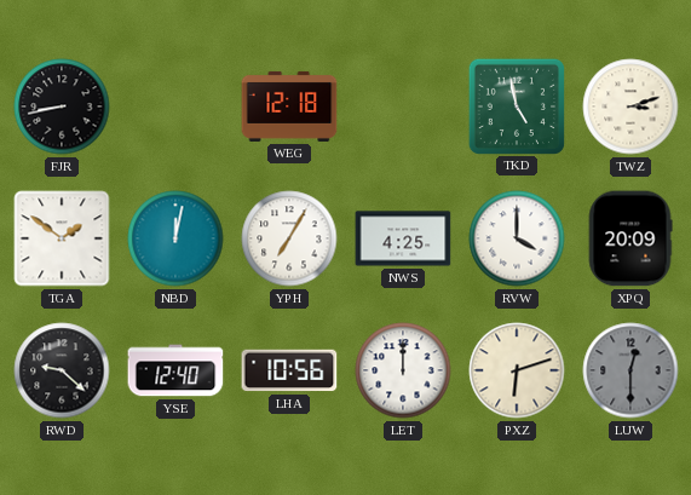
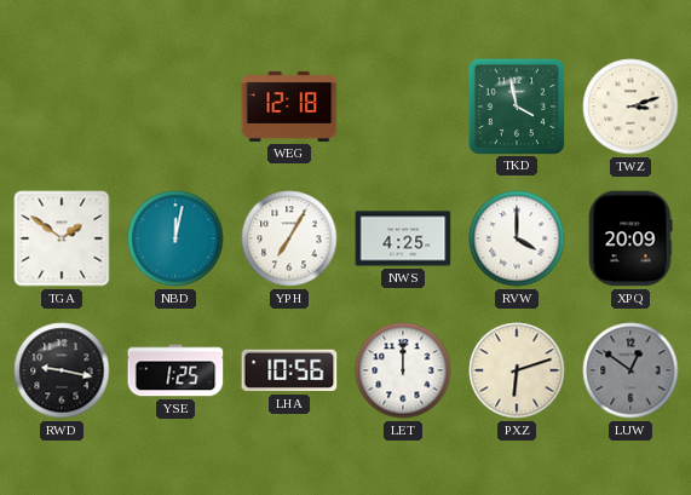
FJR: 8:43 -> none (62, 107)
TKD: 4:58 -> 3:58 (516, 105)
RWD: 9:22 -> 9:17 (62, 370)
YSE: 12:40 -> 1:25 (175, 370)
LUW: 12:30 -> 12:51 (630, 370)
